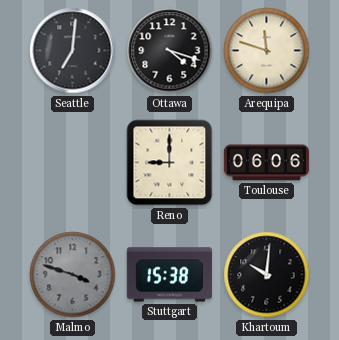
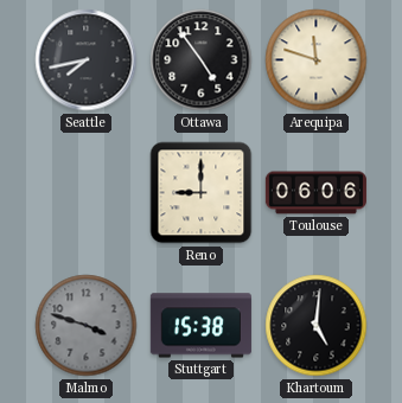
Seattle: 7:01 -> 7:43 (87, 60)
Ottawa: 4:18 -> 4:54 (202, 60)
Khartoum: 10:01 -> 5:01 (317, 326)
